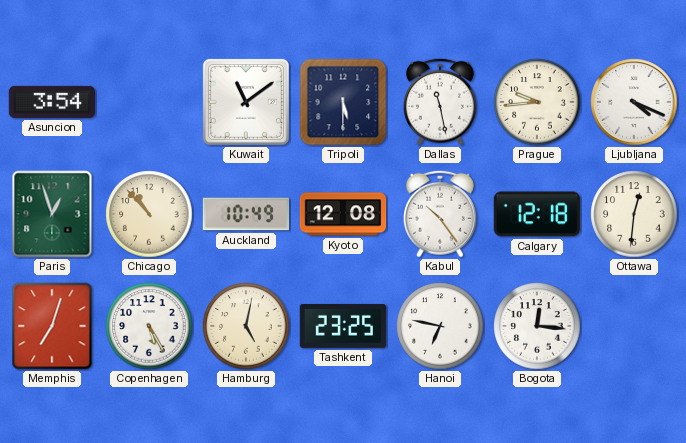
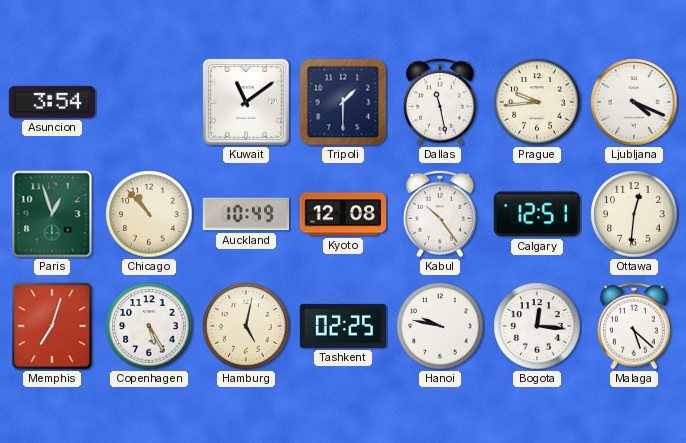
Tripoli: 5:30 -> 1:30 (343, 102)
Calgary: 12:18 -> 12:51 (537, 214)
Tashkent: 23:25 -> 02:25 (342, 326)
Hanoi: 6:47 -> 9:47 (440, 326)
Malaga: none -> 5:22 (634, 326)
